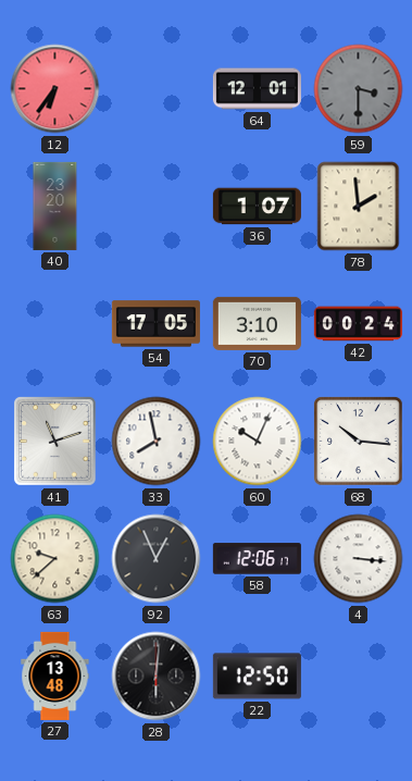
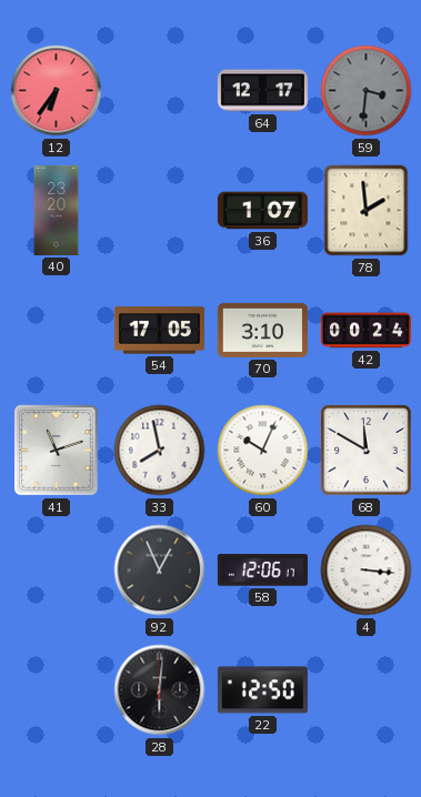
64: 12:01 -> 12:17 (262, 91)
59: 3:30 -> 3:31 (367, 91)
68: 10:16 -> 11:50 (367, 451)
63: 9:38 -> none (55, 559)
27: 13:48 -> none (55, 675)
